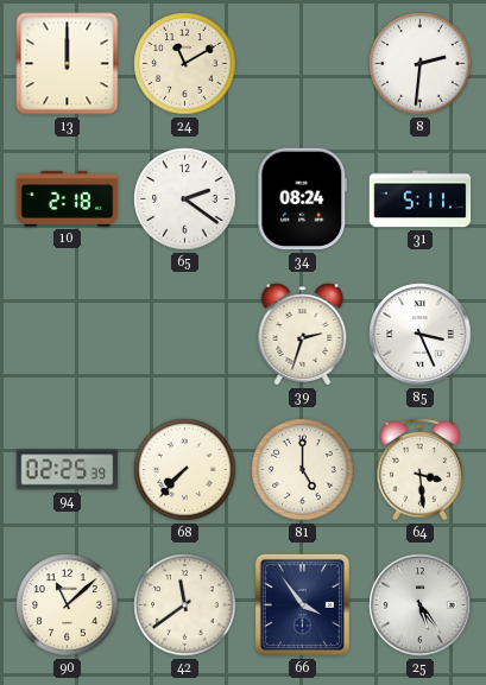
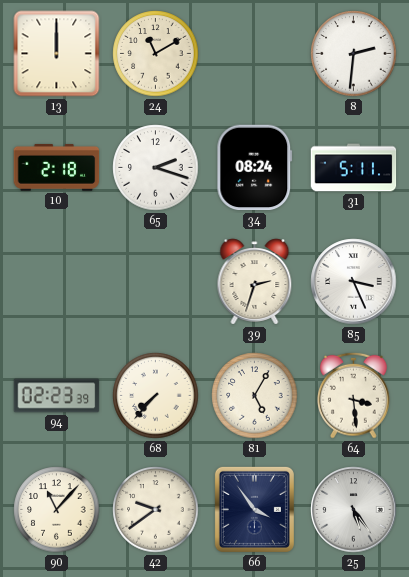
65: 2:21 -> 2:18 (156, 168)
94: 02:25 -> 02:23 (57, 396)
81: 5:00 -> 5:05 (255, 396)
90: 11:08 -> 11:07 (57, 510)
42: 11:39 -> 9:39 (156, 510)
